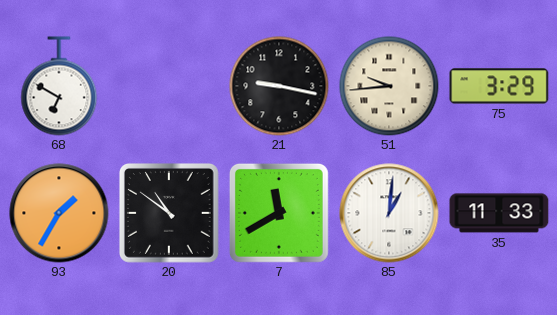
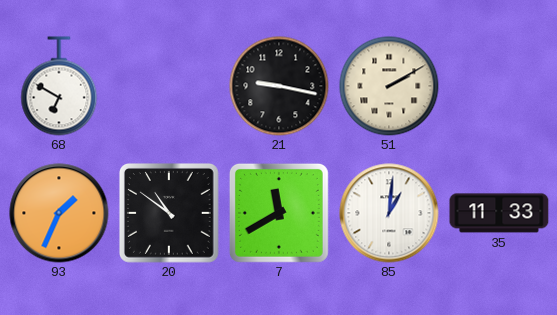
51: 9:44 -> 2:10 (389, 86)
75: 3:29 -> none (499, 86)
93: 1:35 -> 1:34 (59, 213)
